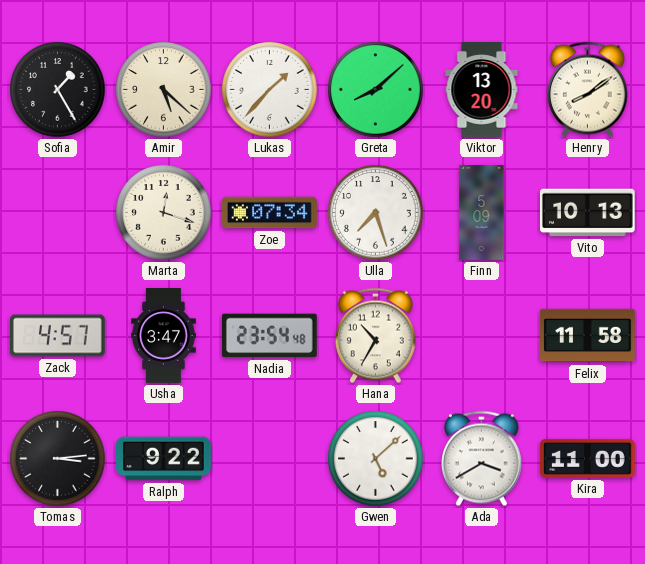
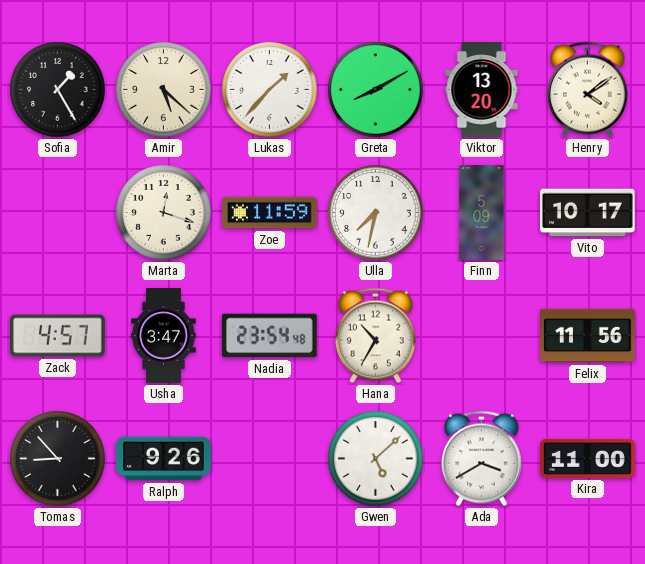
Greta: 8:08 -> 8:10 (376, 90)
Henry: 8:09 -> 4:09 (588, 90)
Zoe: 07:34 -> 11:59 (270, 213)
Ulla: 7:27 -> 7:32 (376, 213)
Vito: 10:13 -> 10:17 (588, 213)
Felix: 11:58 -> 11:56 (588, 336)
Tomas: 3:14 -> 8:53 (58, 459)
Ralph: 9:22 -> 9:26 (164, 459)
